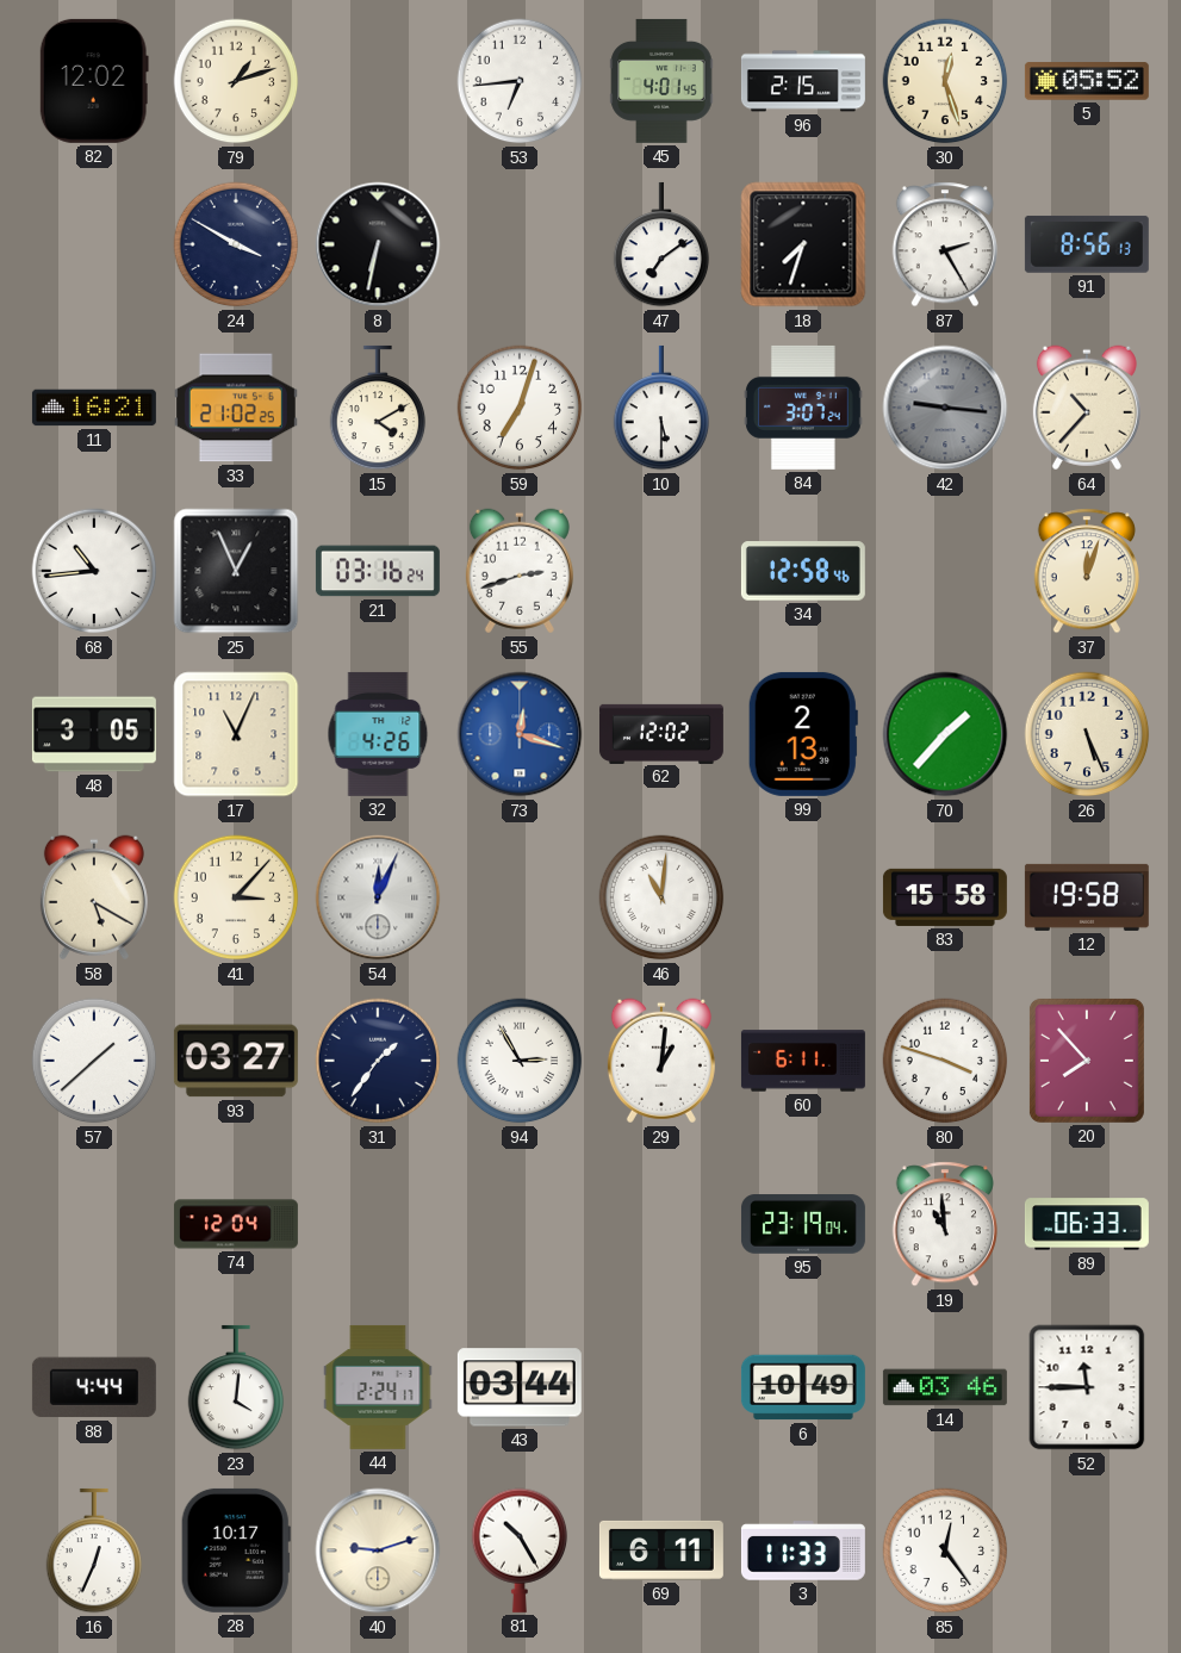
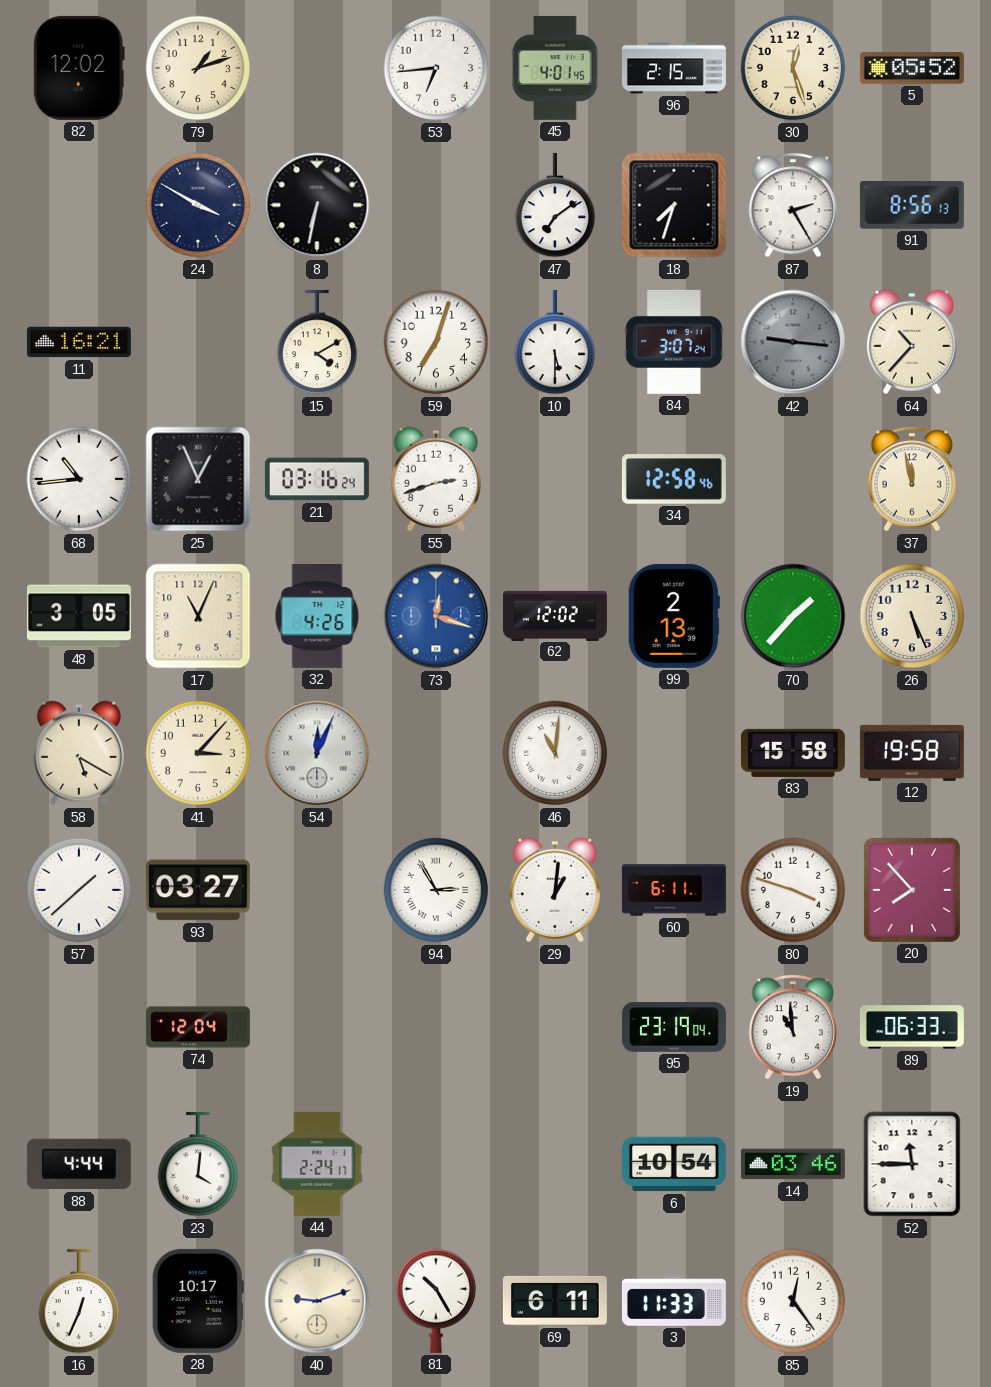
33: 21:02 -> none (236, 408)
37: 12:03 -> 11:58 (911, 479)
31: 1:36 -> none (378, 1061)
43: 03:44 -> none (520, 1387)
6: 10:49 -> 10:54 (674, 1164)
